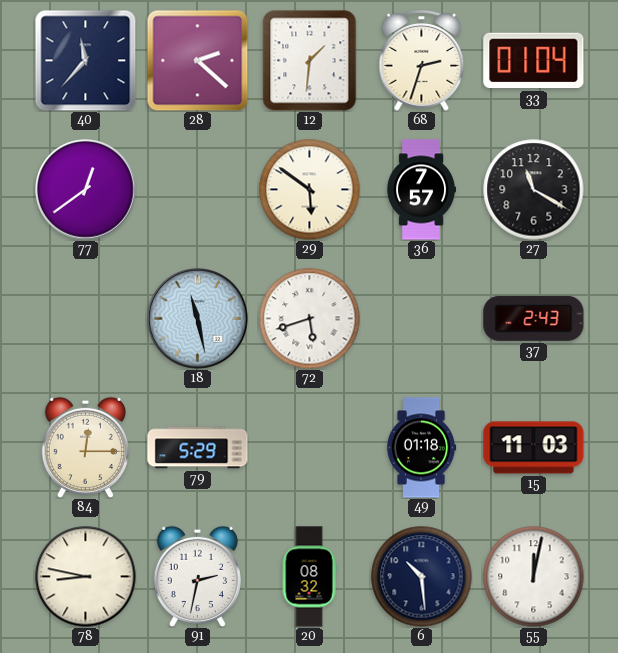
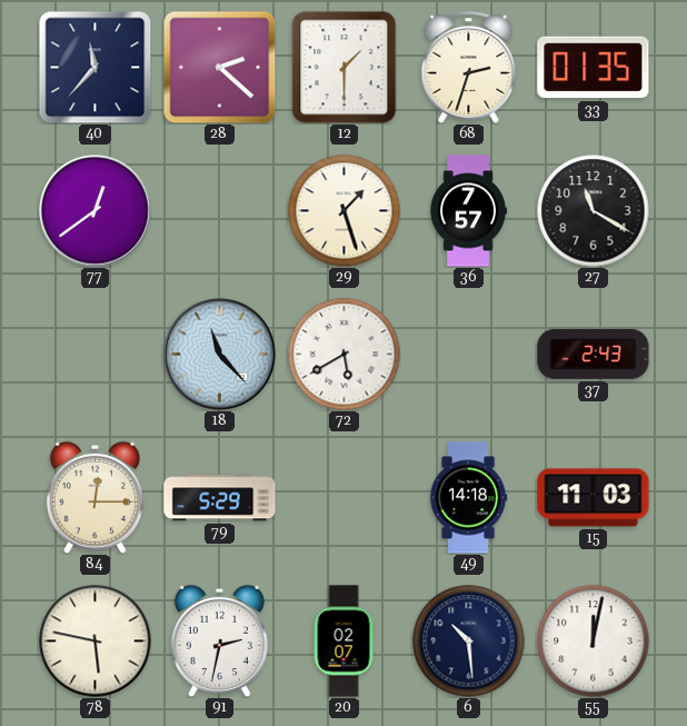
12: 1:31 -> 1:30 (345, 67)
33: 01:04 -> 01:35 (594, 68)
29: 5:51 -> 1:27 (345, 211)
18: 11:28 -> 11:23 (220, 355)
72: 5:42 -> 5:40 (345, 355)
49: 01:18 -> 14:18 (468, 498)
78: 8:47 -> 5:47 (96, 642)
20: 08:32 -> 02:07 (343, 642)
